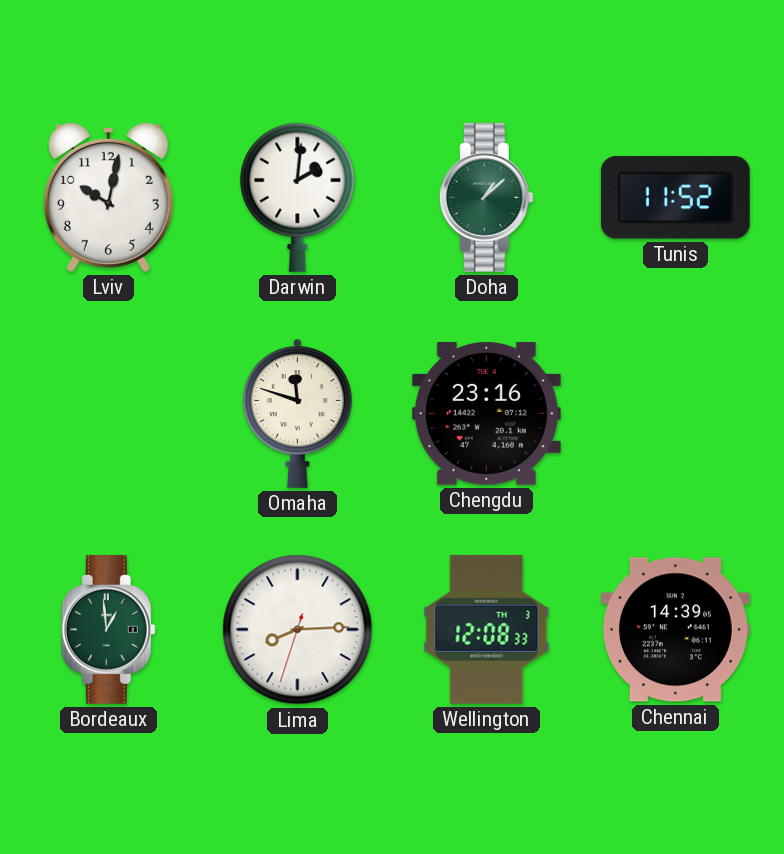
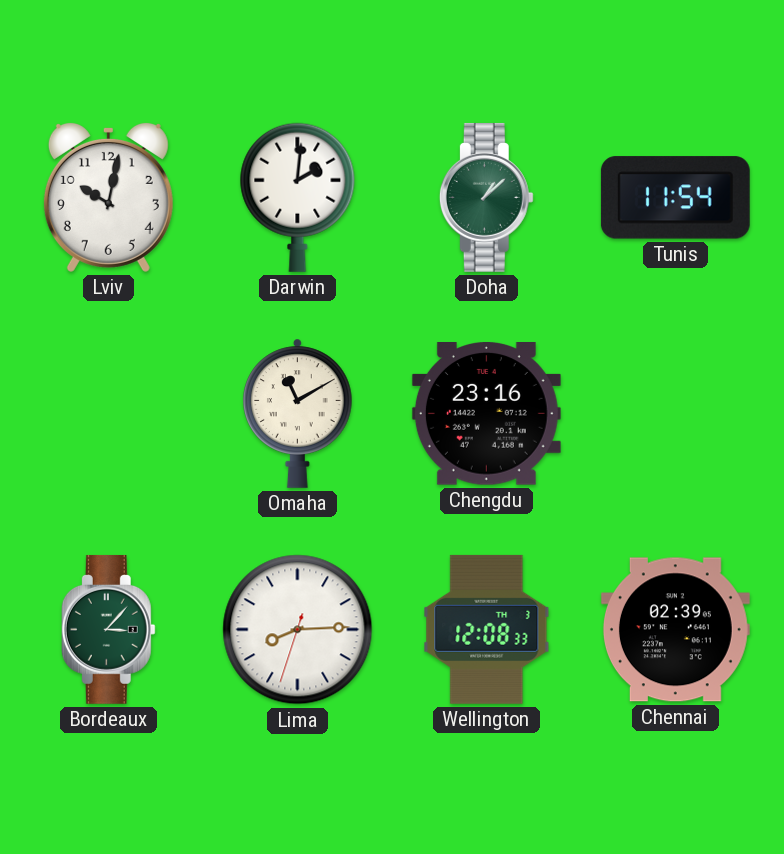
Tunis: 11:52 -> 11:54 (675, 198)
Omaha: 11:48 -> 11:10 (298, 413)
Bordeaux: 12:59 -> 3:07 (108, 629)
Chennai: 14:39 -> 02:39 (675, 630)
